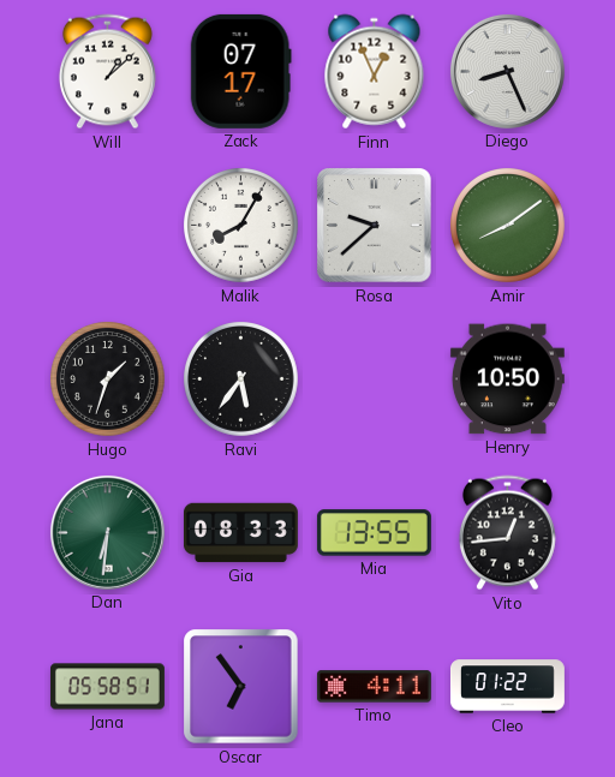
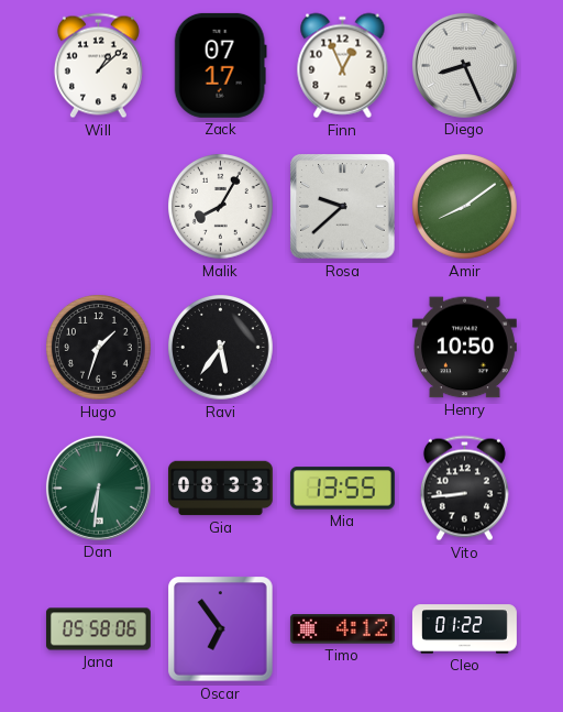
Vito: 12:44 -> 8:44 (464, 489)
Jana: 05:58:51 -> 05:58:06 (98, 629)
Timo: 4:11 -> 4:12 (342, 629)
